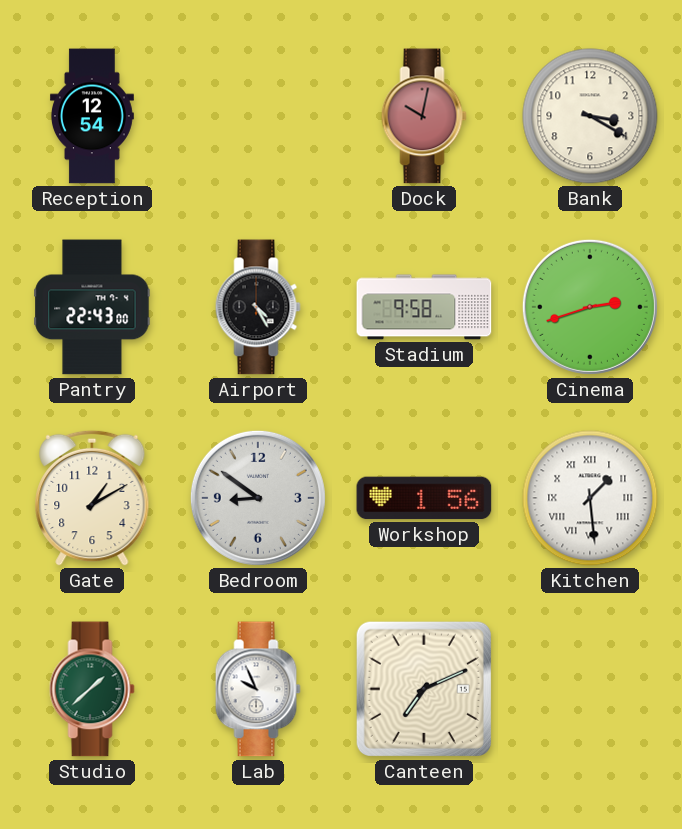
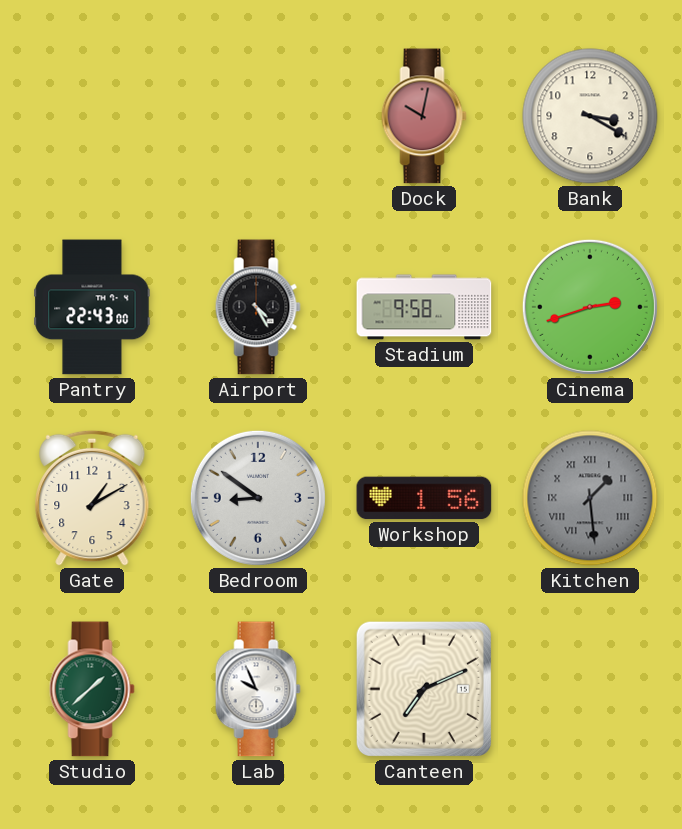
Reception: 12:54 -> none (92, 116)
Kitchen dial: white -> grey (590, 498)
